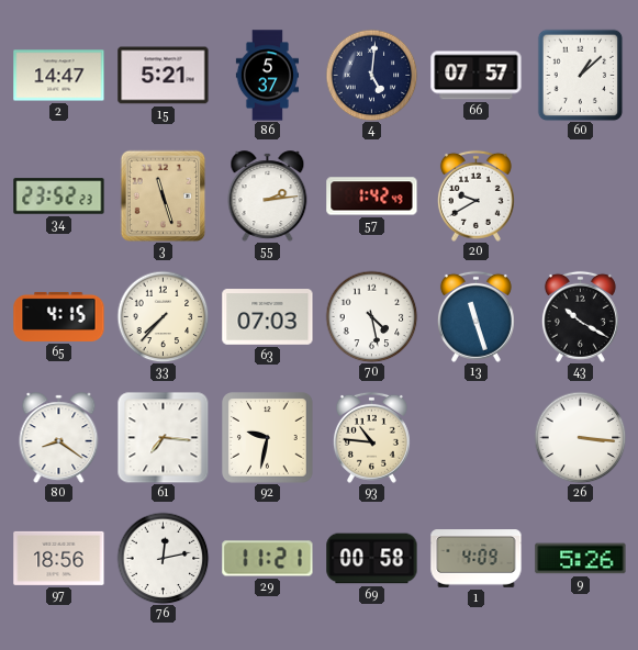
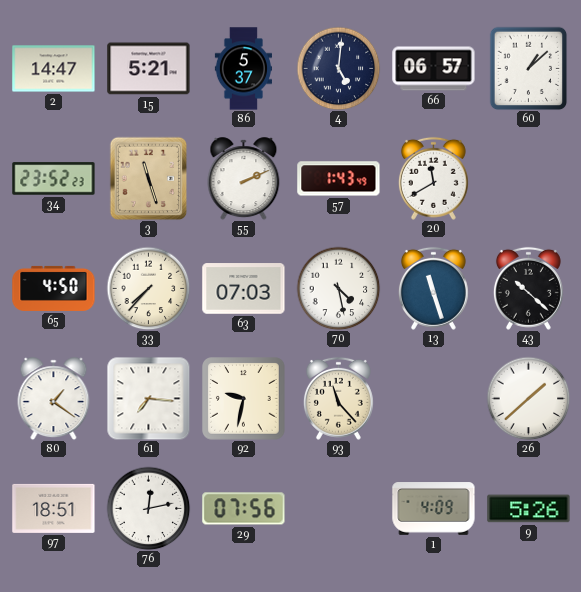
66: 07:57 -> 06:57 (434, 69)
55: 2:14 -> 2:11 (244, 179)
57: 1:42 -> 1:43 (339, 179)
20: 9:40 -> 11:40 (433, 178)
65: 4:15 -> 4:50 (54, 288)
43: 10:20 -> 10:22 (528, 288)
80: 8:21 -> 1:21 (54, 399)
93: 10:46 -> 11:23 (338, 398)
26: 3:16 -> 1:38 (528, 398)
97: 18:56 -> 18:51 (54, 508)
29: 11:21 -> 07:56 (244, 509)
69: 00:58 -> none (372, 559)
